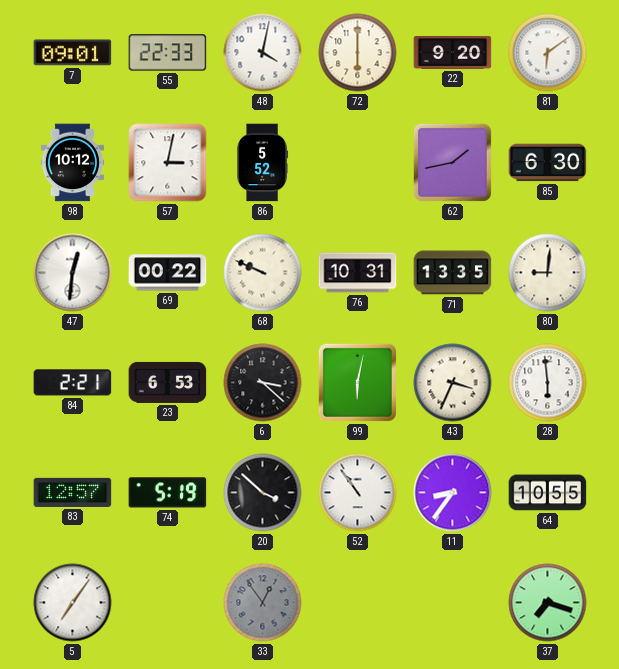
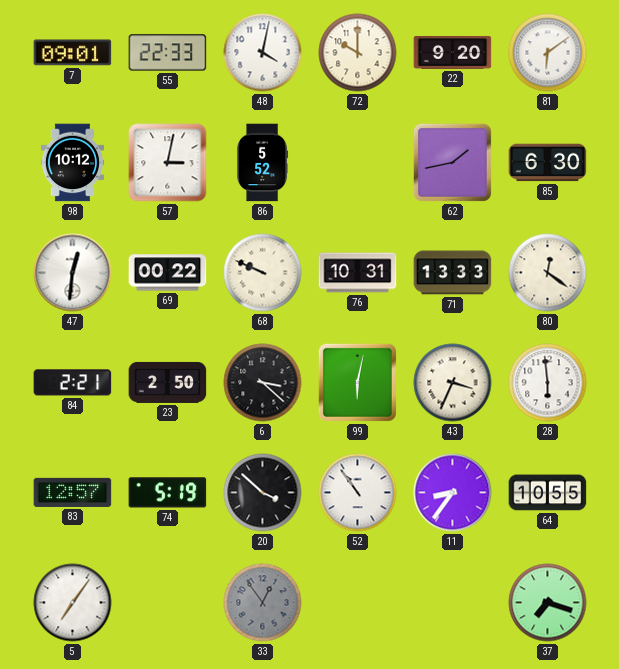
72: 6:00 -> 10:00 (358, 53)
71: 13:35 -> 13:33 (453, 273)
80: 9:01 -> 12:21 (548, 273)
23: 6:53 -> 2:50 (168, 382)
